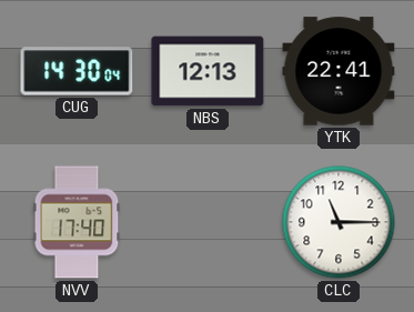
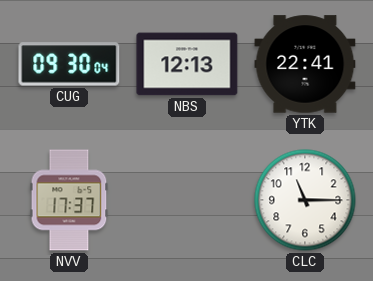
CUG: 14:30 -> 09:30 (69, 64)
NVV: 17:40 -> 17:37 (69, 200)
